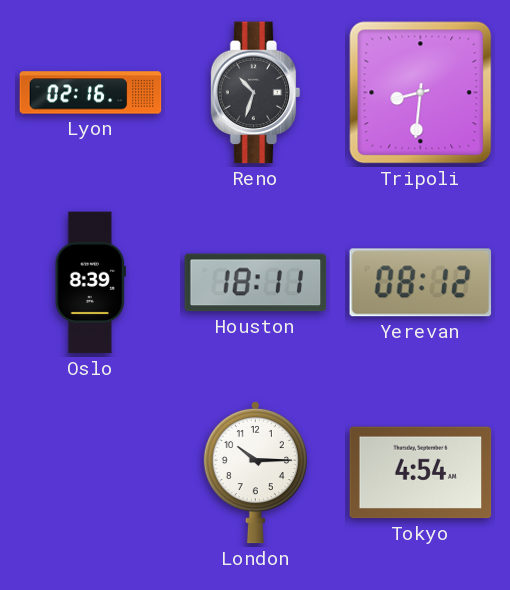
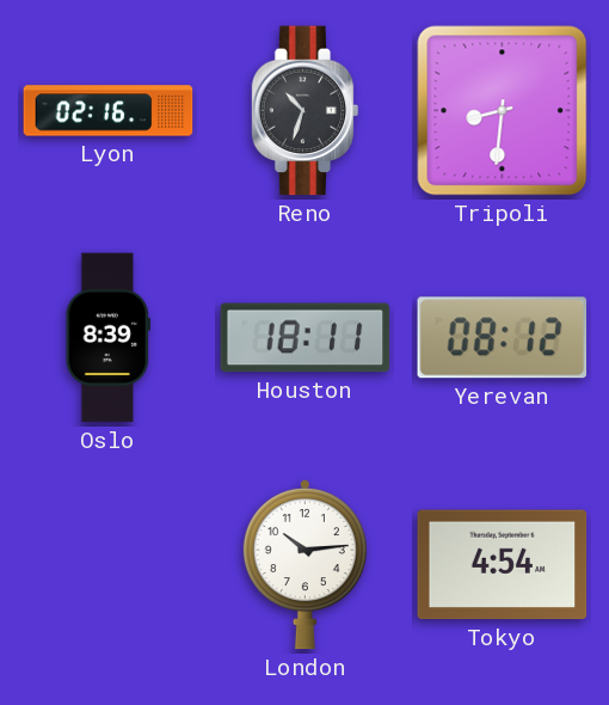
London: 10:15 -> 10:14 (304, 564)
